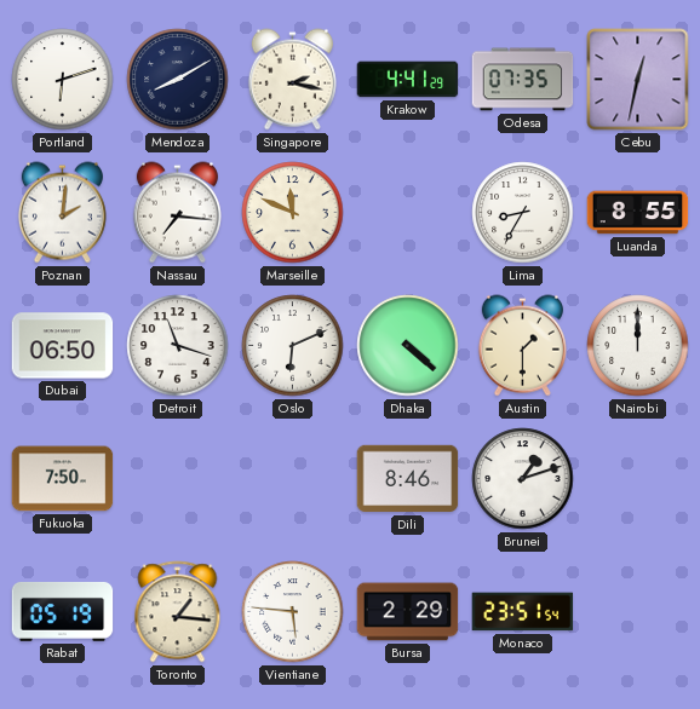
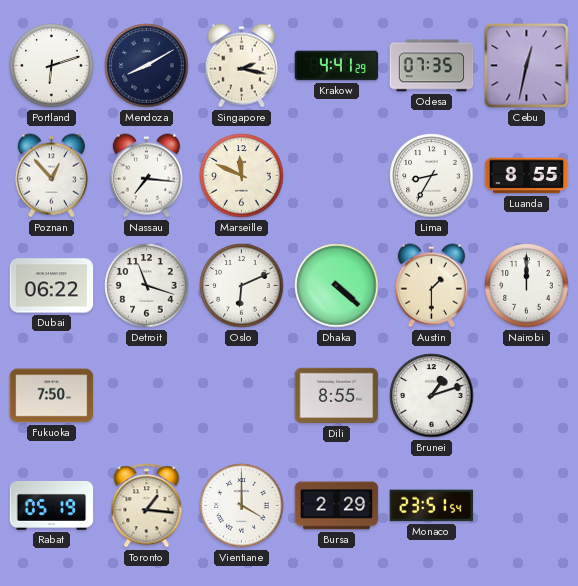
Poznan: 2:01 -> 12:53 (51, 176)
Dubai: 06:50 -> 06:22 (52, 286)
Dili: 8:46 -> 8:55 (337, 396)
Vientiane: 5:46 -> 4:00 (242, 506)
